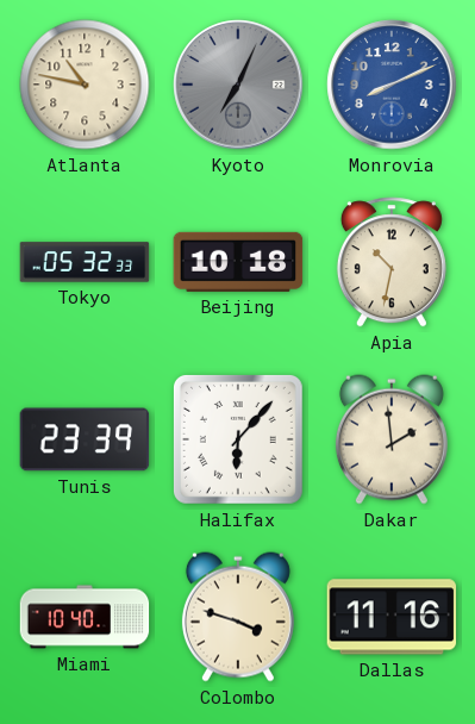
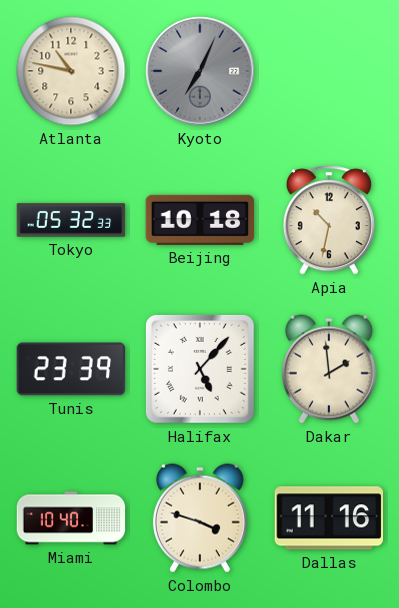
Monrovia: 8:11 -> none (392, 85)
Halifax: 6:07 -> 5:07 (200, 369)
